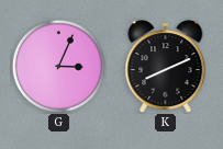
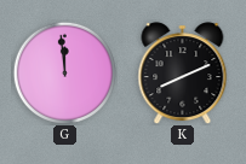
G: 3:04 -> 11:59 (64, 72)
